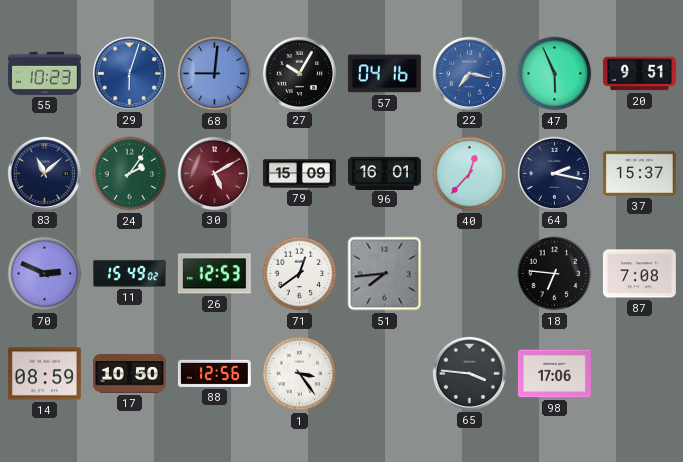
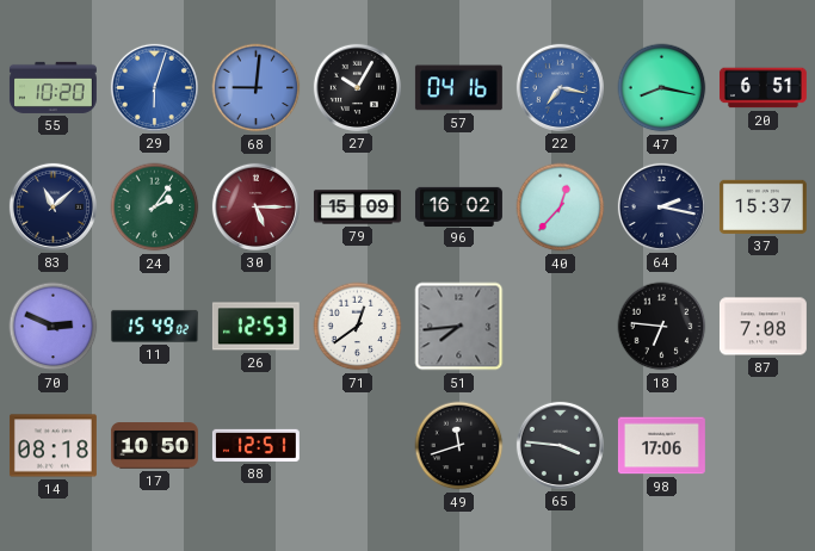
55: 10:23 -> 10:20 (53, 87)
47: 5:56 -> 8:17 (662, 88)
20: 9:51 -> 6:51 (762, 88)
30: 5:10 -> 5:15 (255, 206)
96: 16:01 -> 16:02 (458, 206)
14: 08:59 -> 08:18 (53, 446)
88: 12:56 -> 12:51 (255, 445)
1: 3:24 -> none (300, 374)
49: none -> 11:42 (459, 446)
